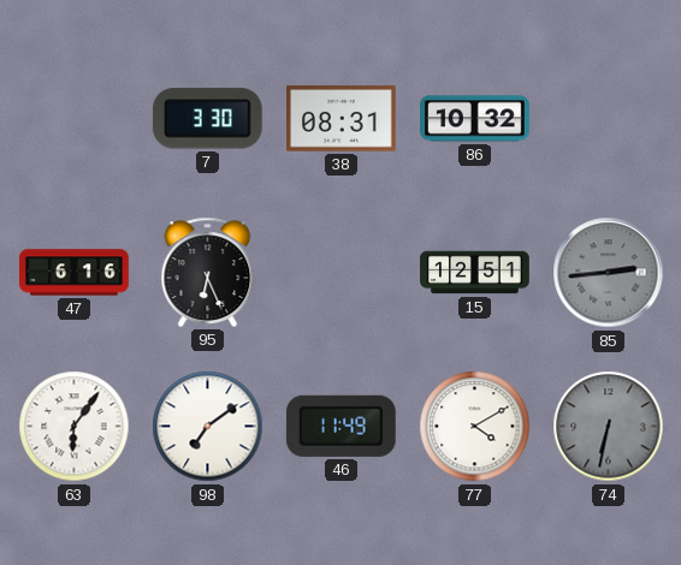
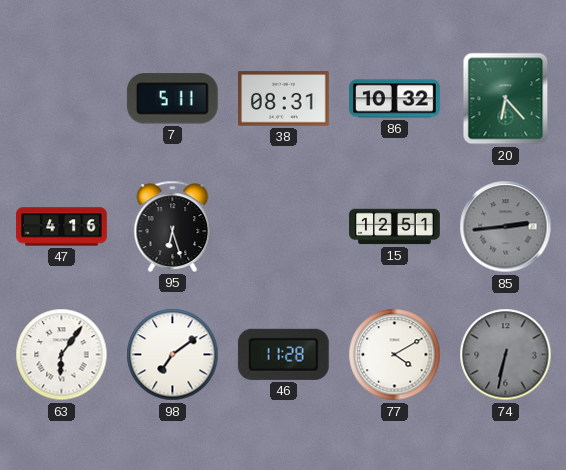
7: 3:30 -> 5:11 (172, 99)
20: none -> 6:23 (506, 99)
47: 6:16 -> 4:16 (62, 227)
95: 6:26 -> 6:27 (173, 226)
46: 11:49 -> 11:28 (283, 354)
